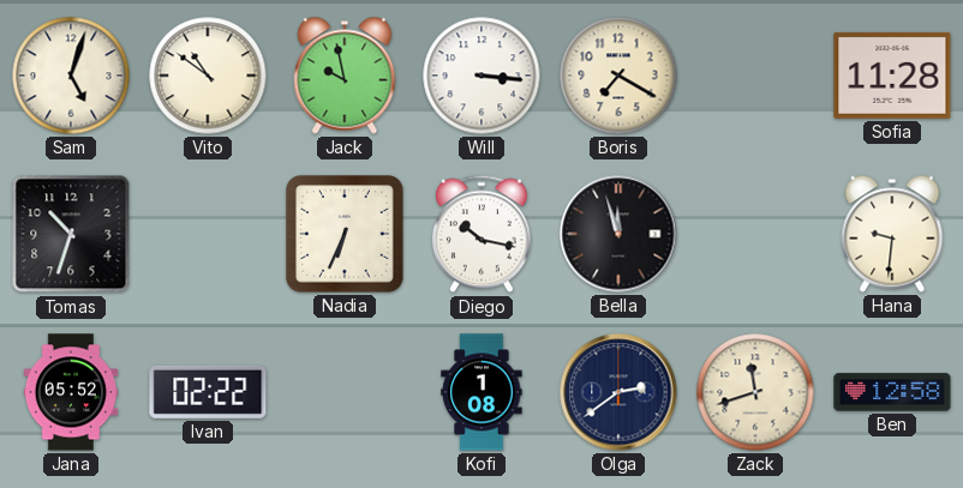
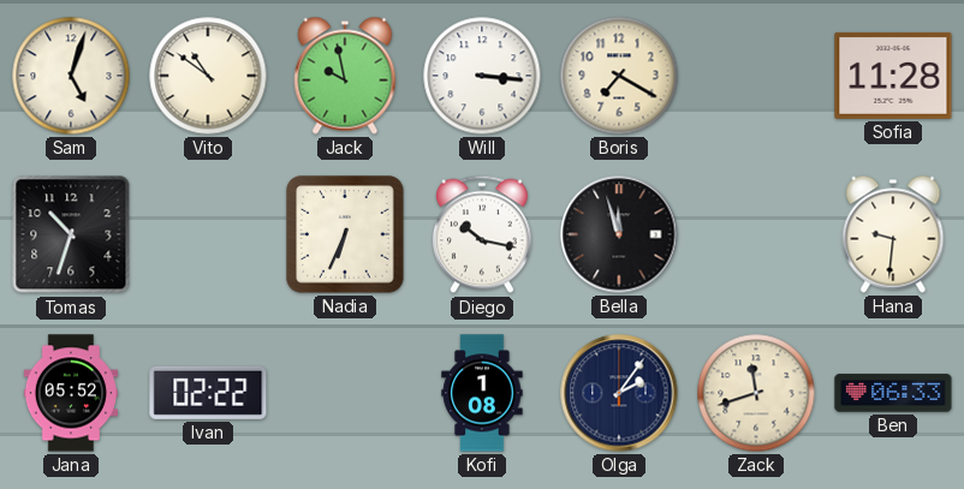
Olga: 2:39 -> 2:06 (619, 393)
Ben: 12:58 -> 06:33 (893, 393)
